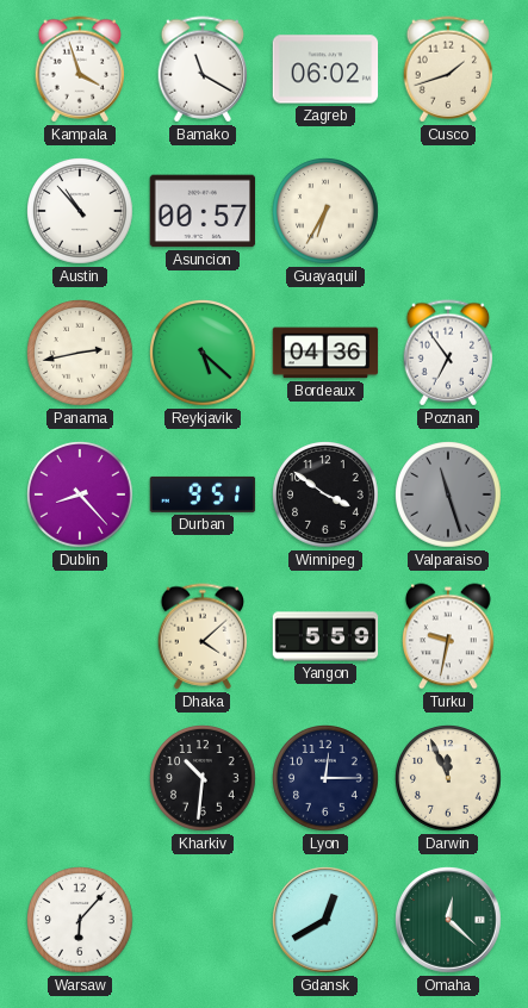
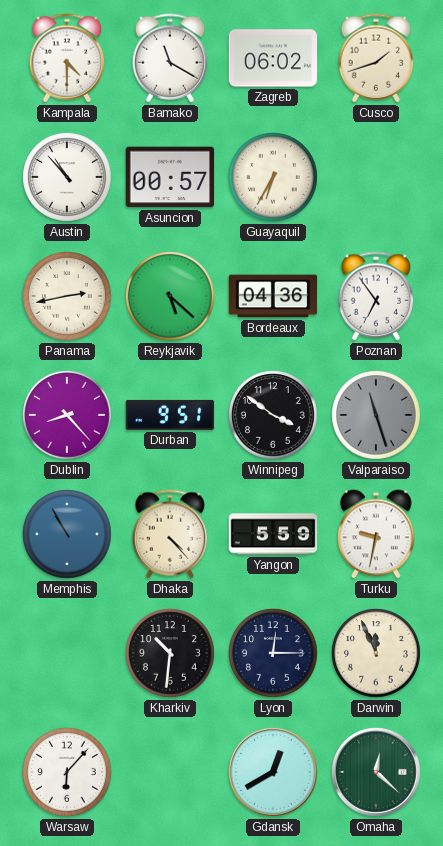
Kampala: 3:57 -> 4:30 (67, 58)
Memphis: none -> 10:55 (68, 535)
Dhaka: 4:08 -> 4:23 (170, 534)
